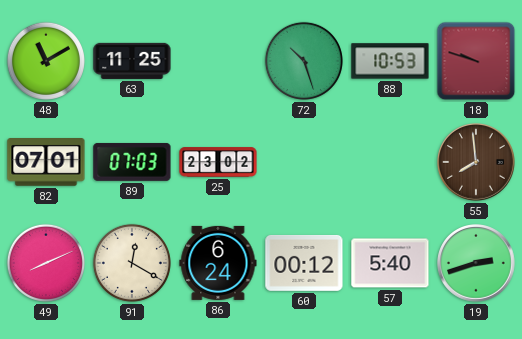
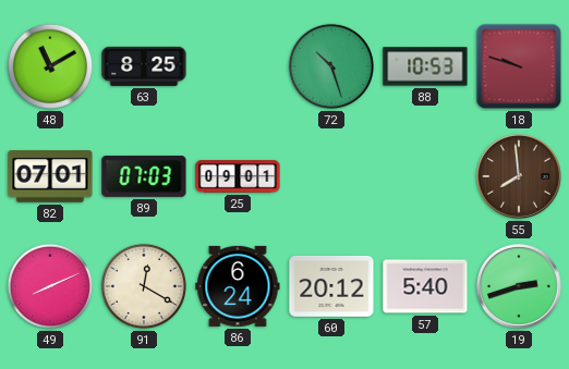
63: 11:25 -> 8:25 (144, 66)
25: 23:02 -> 09:01 (238, 176)
60: 00:12 -> 20:12 (331, 286)
